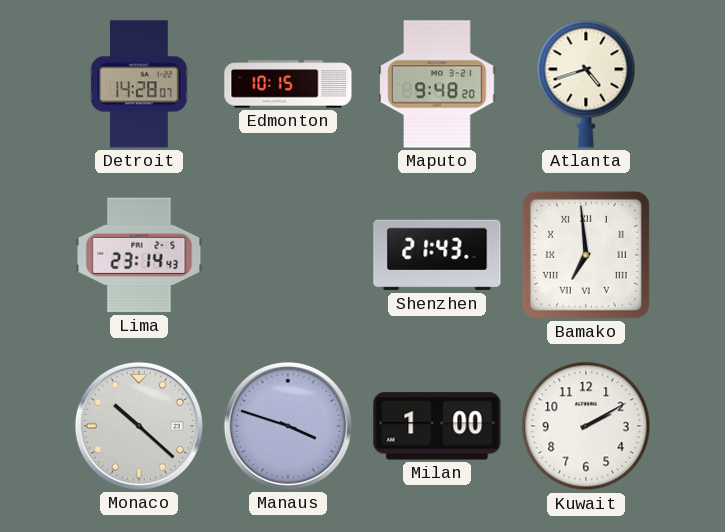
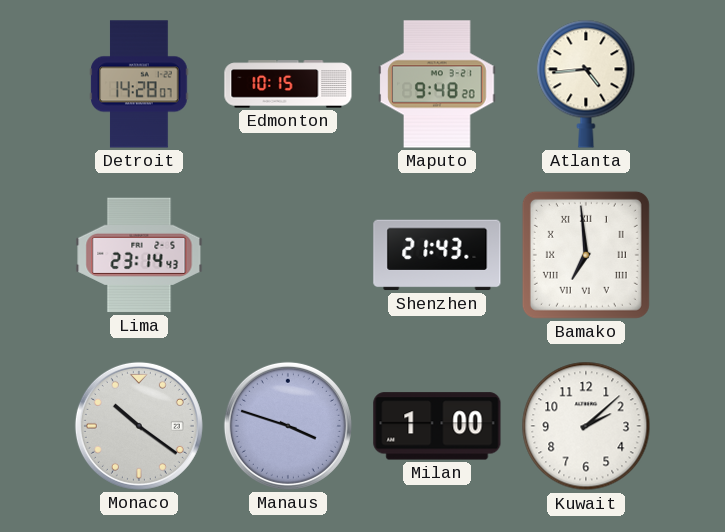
Atlanta: 4:42 -> 4:44 (586, 84)
Monaco: 10:22 -> 10:21 (139, 426)
Kuwait: 2:10 -> 2:08 (586, 426)
